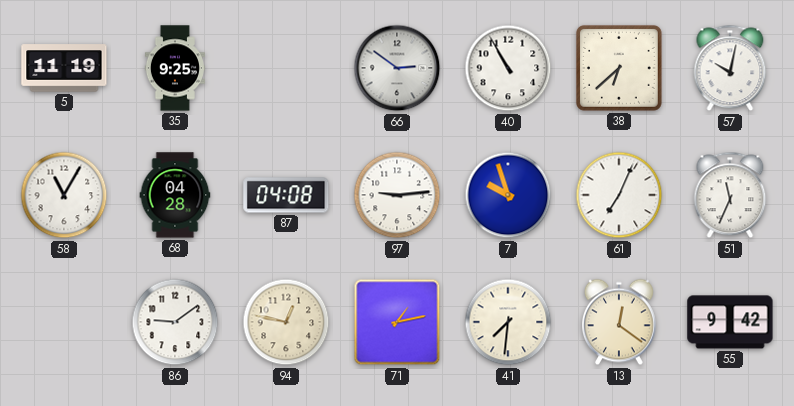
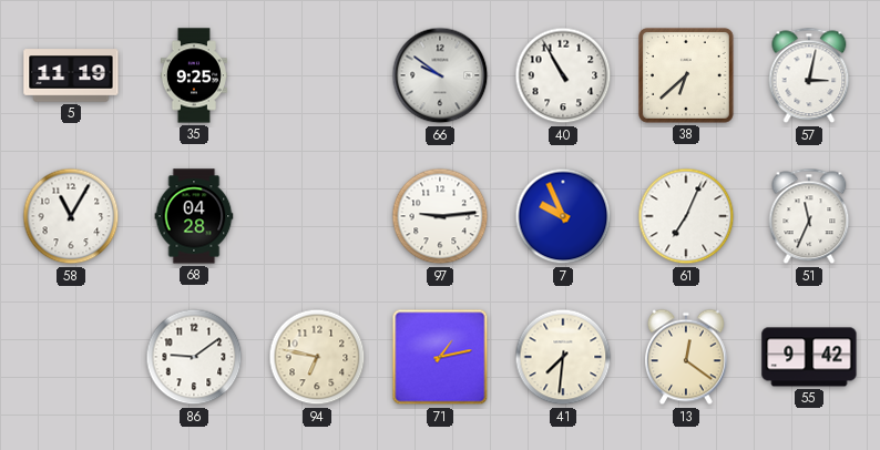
66: 2:51 -> 9:51 (440, 75)
57: 10:02 -> 3:02 (809, 75)
87: 04:08 -> none (286, 195)
7: 9:57 -> 9:56 (563, 216)
94: 12:47 -> 6:47 (317, 357)
